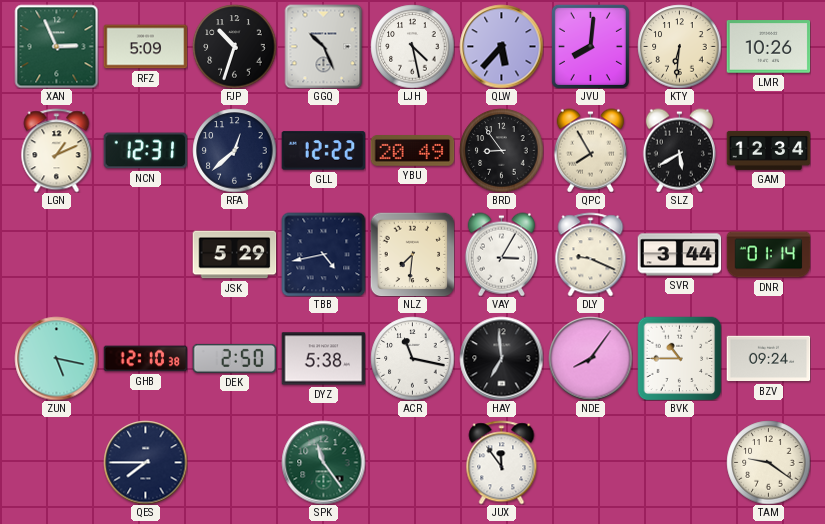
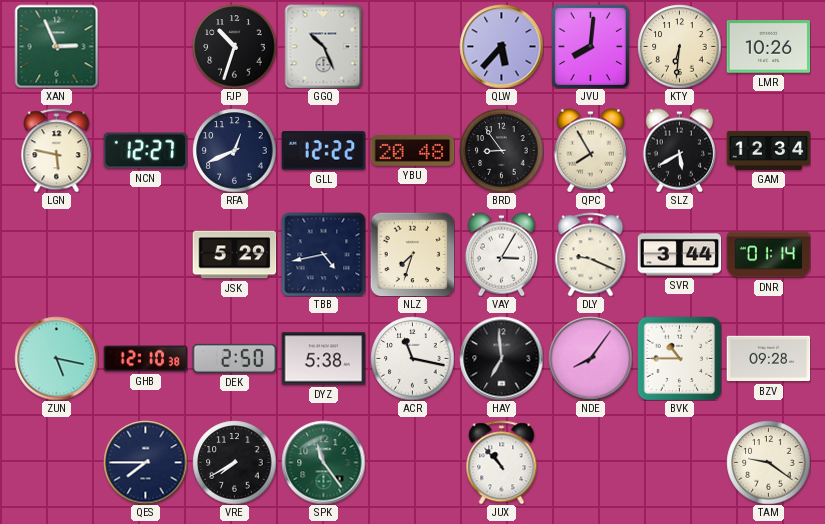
RFZ: 5:09 -> none (145, 47)
LJH: 4:28 -> none (412, 46)
LGN: 1:11 -> 5:47 (57, 150)
NCN: 12:31 -> 12:27 (145, 151)
RFA: 12:38 -> 12:41 (234, 150)
YBU: 20:49 -> 20:48 (412, 151)
NLZ: 7:31 -> 7:33 (412, 254)
BZV: 09:24 -> 09:28 (768, 359)
VRE: none -> 7:40 (234, 462)
JUX: 11:54 -> 10:53 (502, 462)
